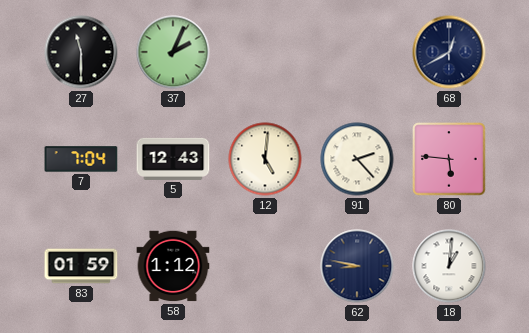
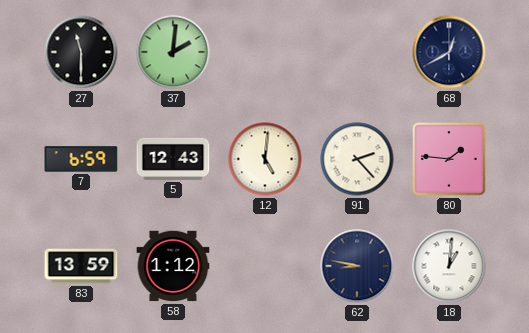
37: 2:04 -> 2:01 (173, 52)
7: 7:04 -> 6:59 (81, 159)
80: 5:46 -> 1:46 (449, 159)
83: 01:59 -> 13:59 (81, 266)
